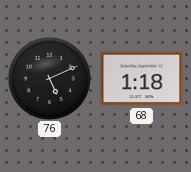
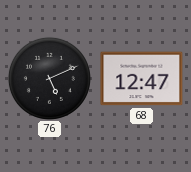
68: 1:18 -> 12:47 (142, 79)
